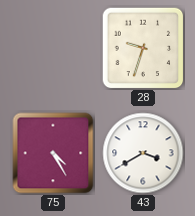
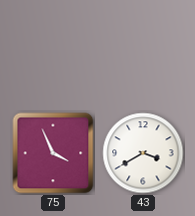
28: 9:33 -> none (143, 48)
75: 4:25 -> 3:56 (53, 153)
